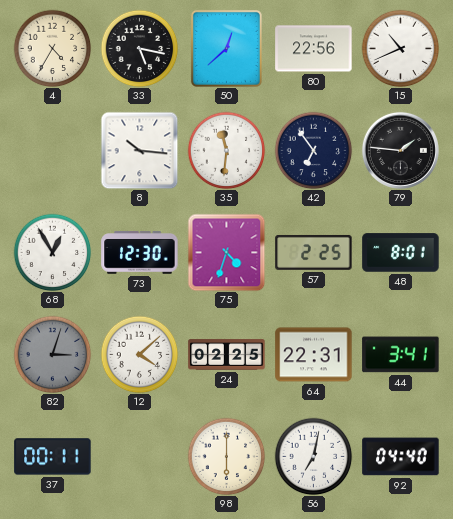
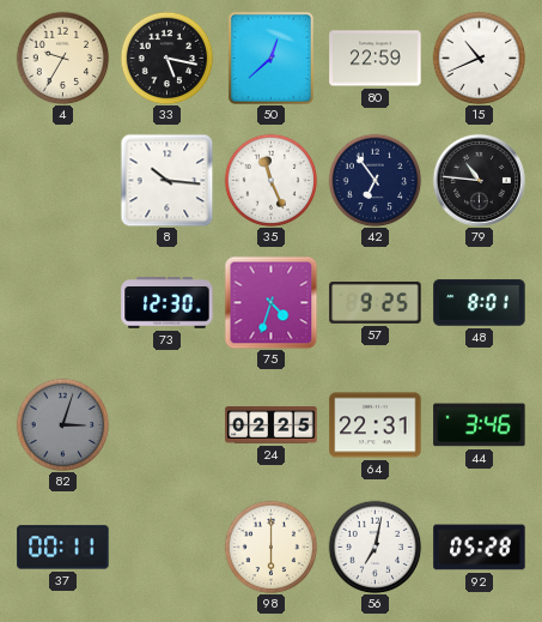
4: 4:35 -> 9:35 (62, 58)
80: 22:56 -> 22:59 (376, 59)
35: 11:31 -> 11:26 (270, 180)
79: 1:46 -> 10:46 (479, 180)
68: 12:55 -> none (52, 252)
57: 2:25 -> 9:25 (376, 302)
12: 4:08 -> none (139, 354)
44: 3:41 -> 3:46 (480, 425)
92: 04:40 -> 05:28 (480, 548)
